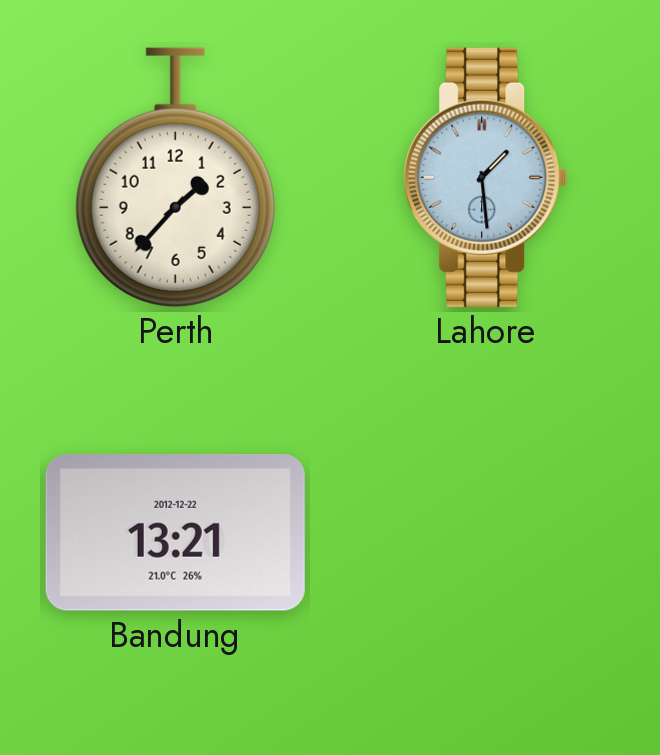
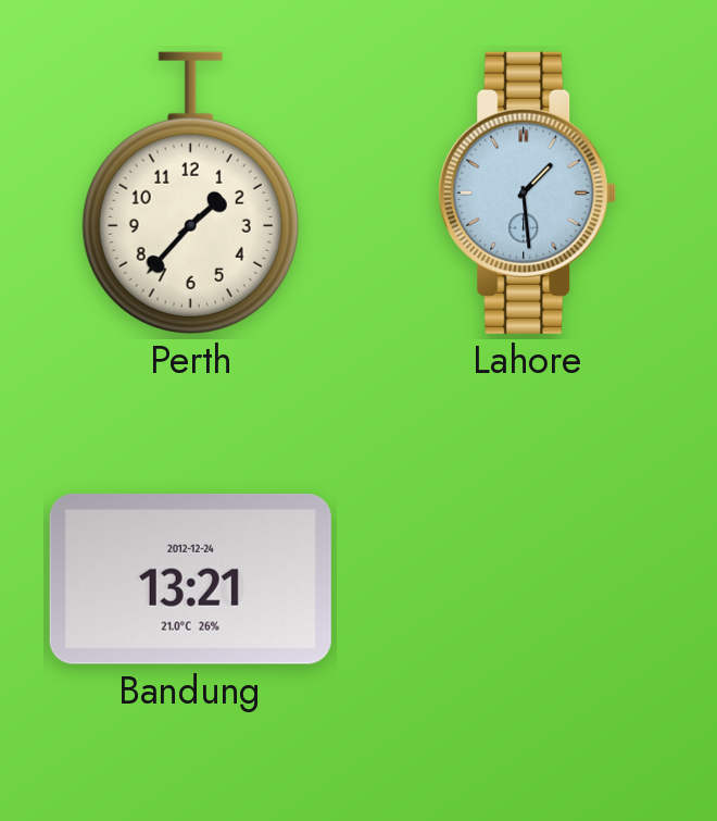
Bandung date: 2012-12-22 -> 2012-12-24 (190, 579)
